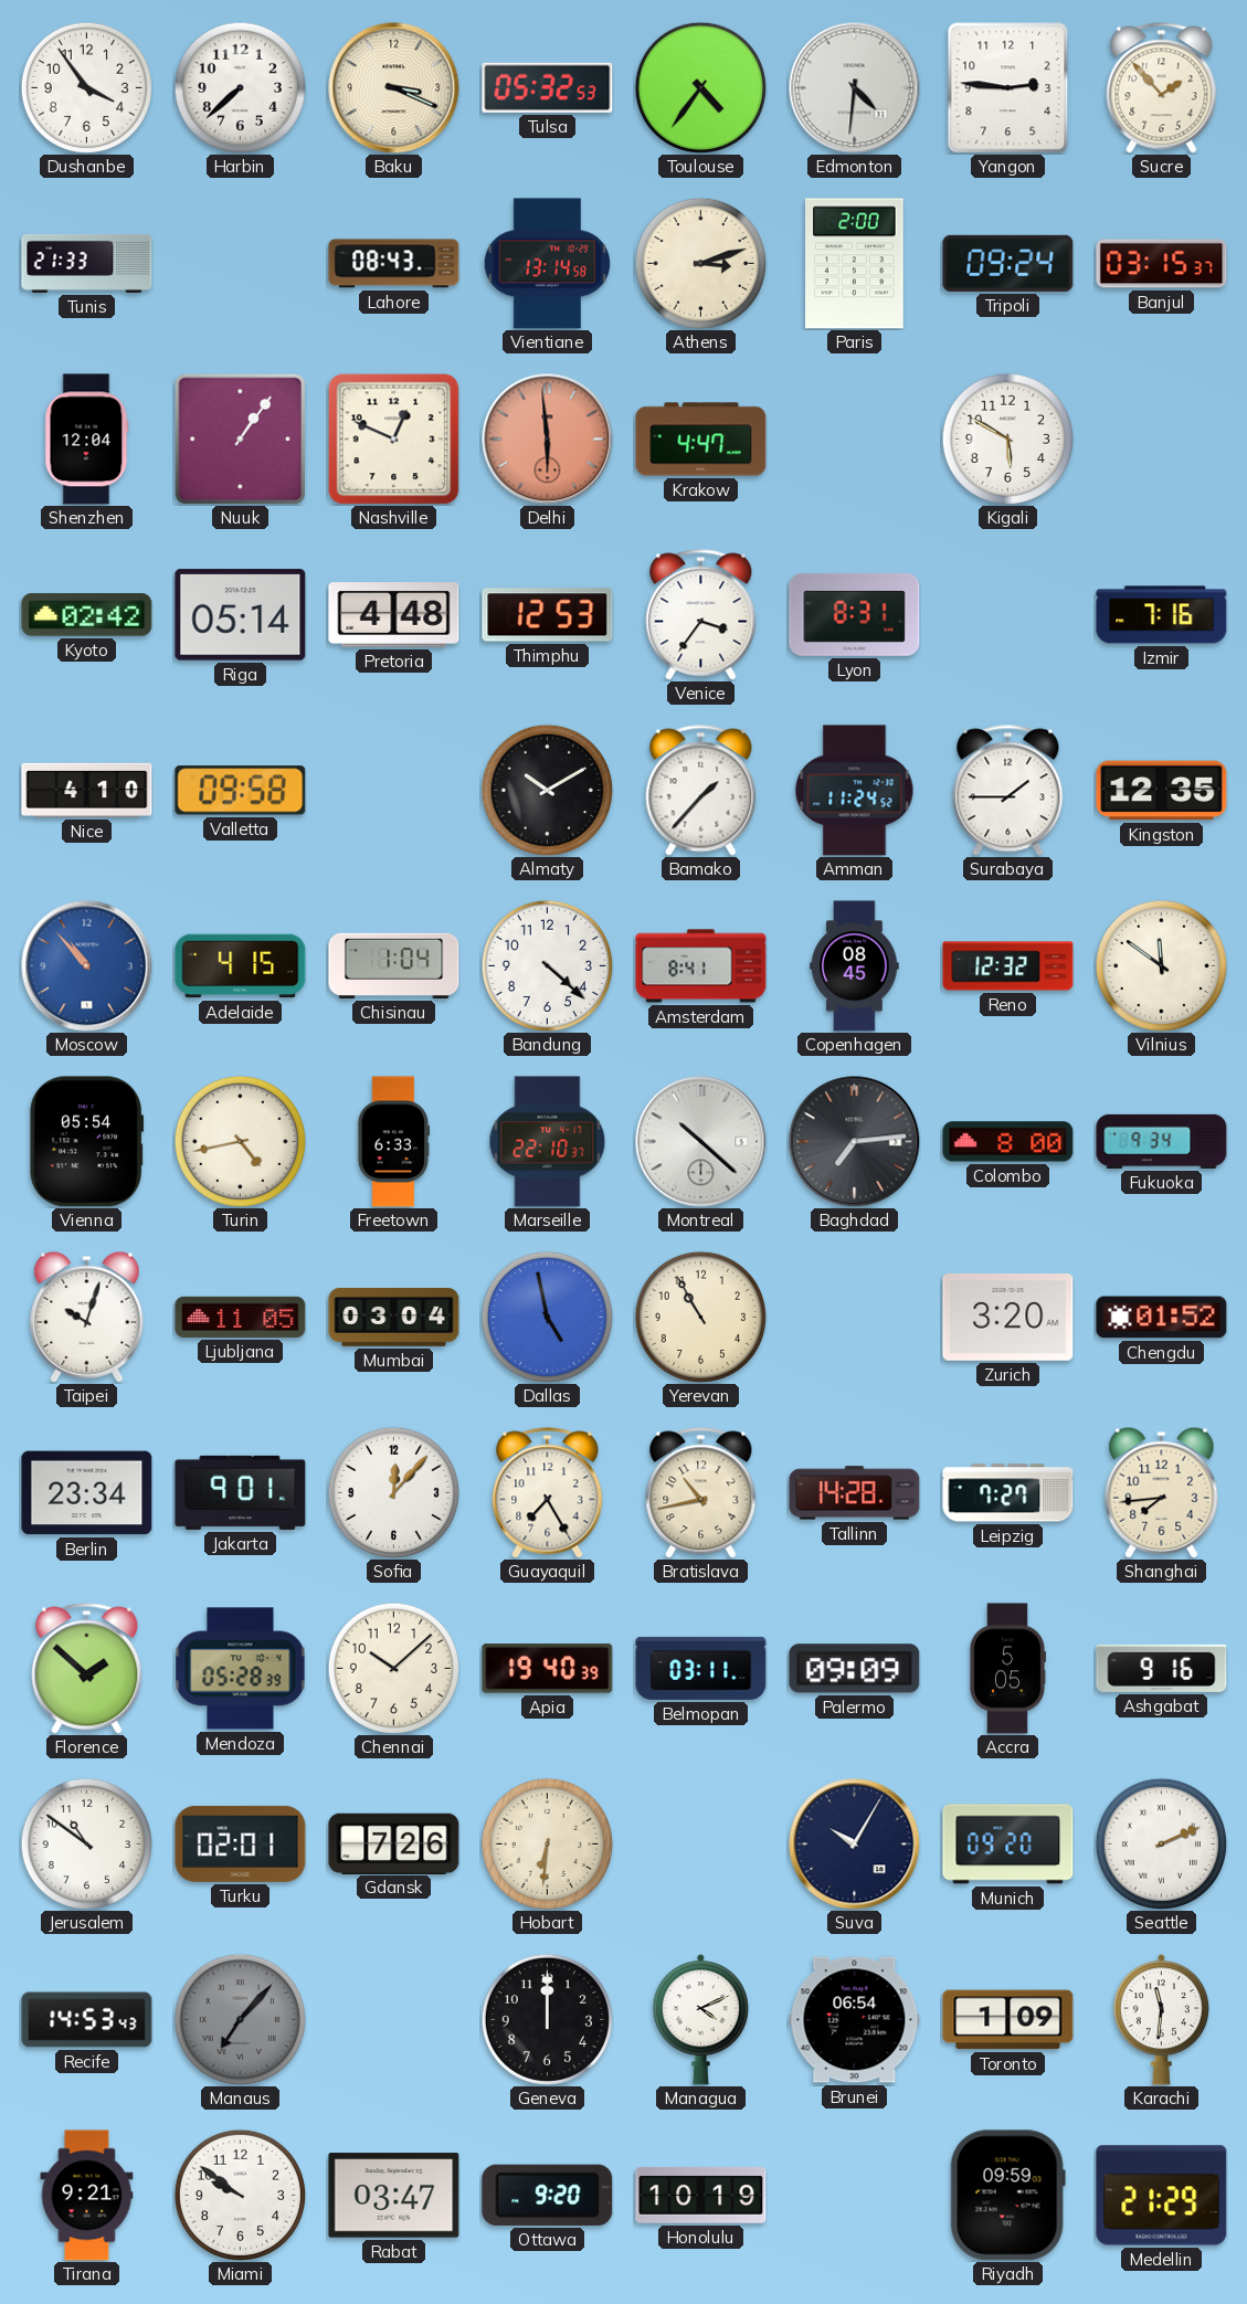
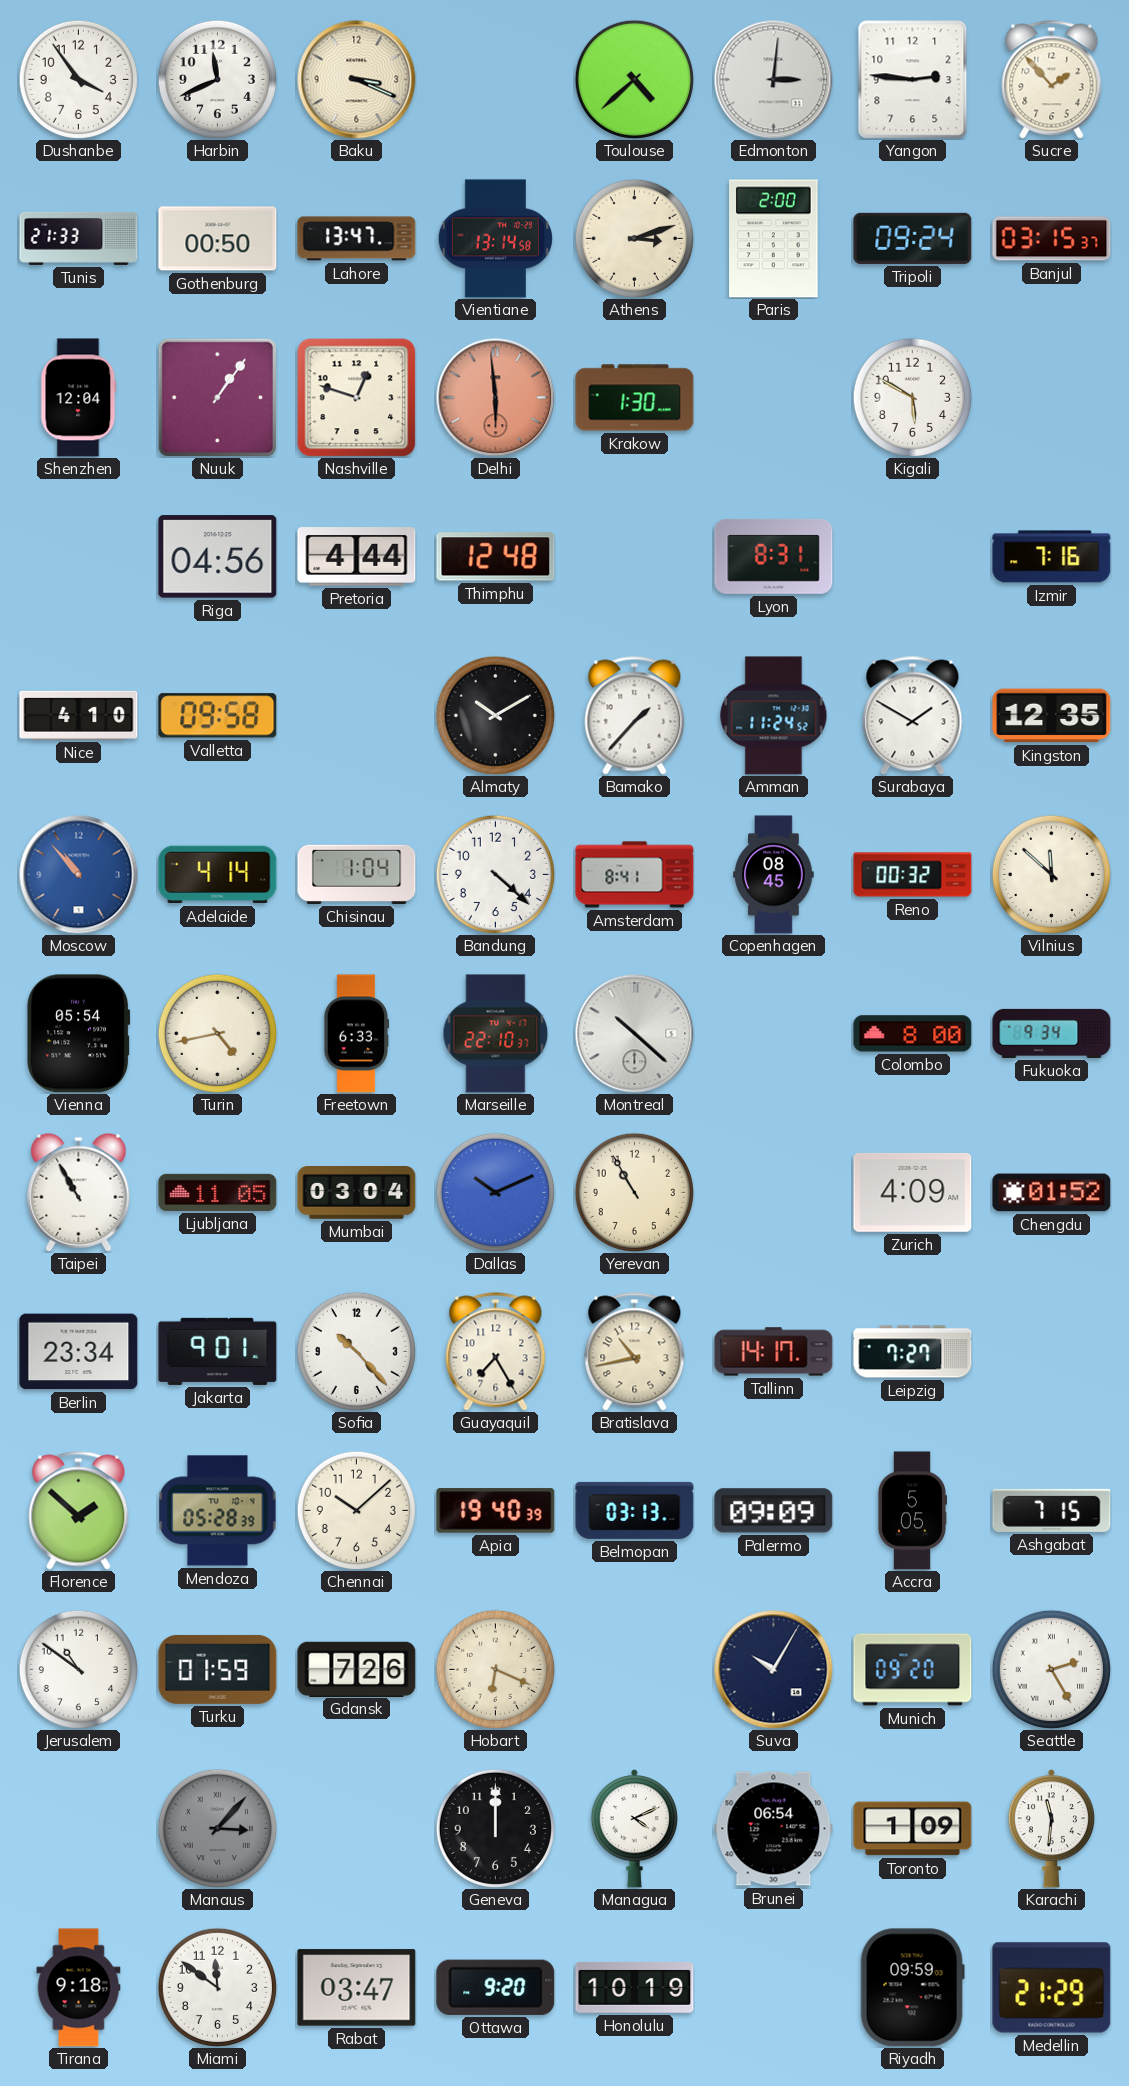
Harbin: 7:38 -> 11:41 (217, 79)
Tulsa: 05:32 -> none (548, 87)
Toulouse: 4:36 -> 4:38 (634, 79)
Edmonton: 4:31 -> 3:01 (774, 80)
Gothenburg: none -> 00:50 (218, 239)
Lahore: 08:43 -> 13:47 (357, 239)
Nashville: 12:49 -> 12:48 (356, 398)
Krakow: 4:47 -> 1:30 (635, 398)
Kyoto: 02:42 -> none (87, 615)
Riga: 05:14 -> 04:56 (218, 557)
Pretoria: 4:48 -> 4:44 (357, 557)
Thimphu: 12:53 -> 12:48 (496, 557)
Venice: 3:36 -> none (701, 615)
Surabaya: 1:45 -> 1:50 (913, 716)
Adelaide: 4:15 -> 4:14 (218, 875)
Reno: 12:32 -> 00:32 (913, 875)
Vilnius: 11:51 -> 11:52 (1051, 874)
Baghdad: 7:14 -> none (855, 1142)
Taipei: 10:03 -> 10:55 (79, 1192)
Dallas: 4:58 -> 10:11 (495, 1192)
Zurich: 3:20 -> 4:09 (913, 1192)
Sofia: 12:07 -> 10:23 (356, 1351)
Tallinn: 14:28 -> 14:17 (774, 1352)
Shanghai: 7:44 -> none (1162, 1492)
Belmopan: 03:11 -> 03:13 (635, 1510)
Ashgabat: 9:16 -> 7:15 (1052, 1510)
Turku: 02:01 -> 01:59 (218, 1669)
Hobart: 6:31 -> 6:19 (495, 1669)
Seattle: 2:11 -> 2:25 (1051, 1669)
Recife: 14:53 -> none (87, 2020)
Manaus: 7:07 -> 3:07 (217, 1828)
Tirana: 9:21 -> 9:18 (79, 1988)
Miami: 9:51 -> 11:51 (217, 1987)
